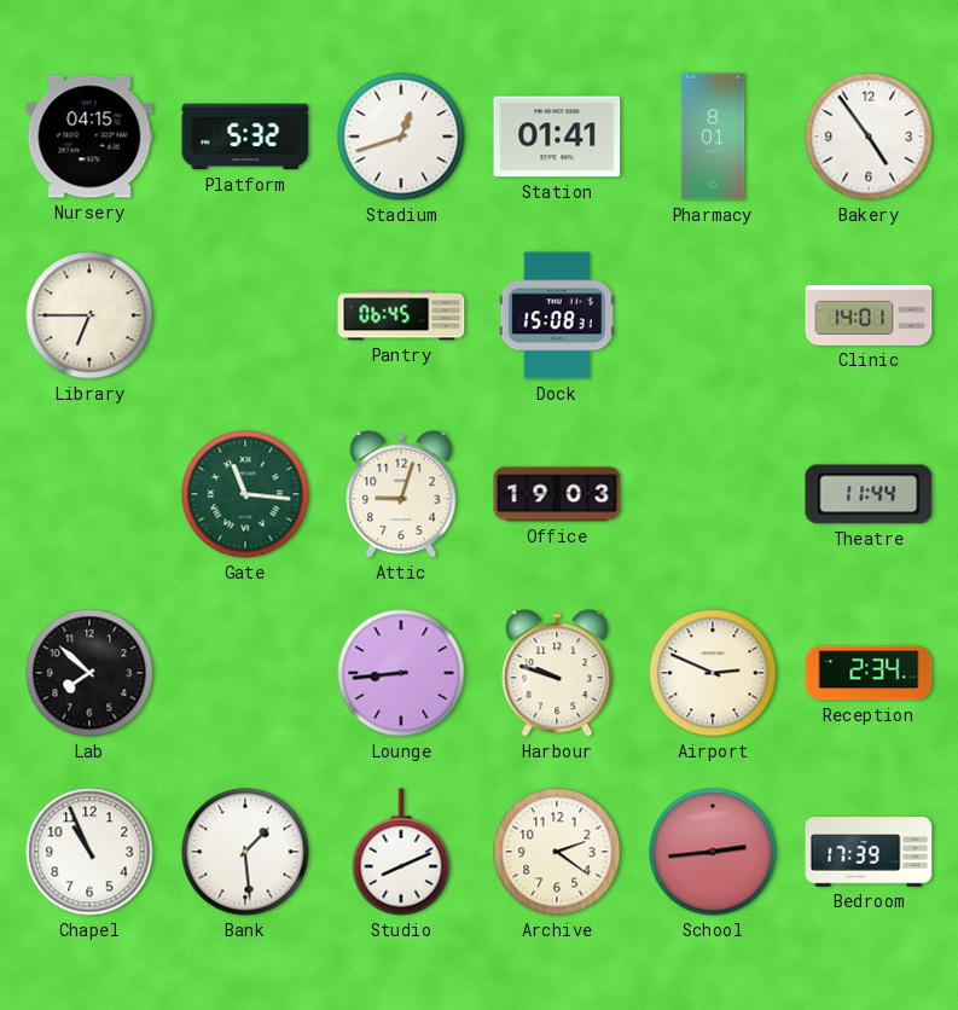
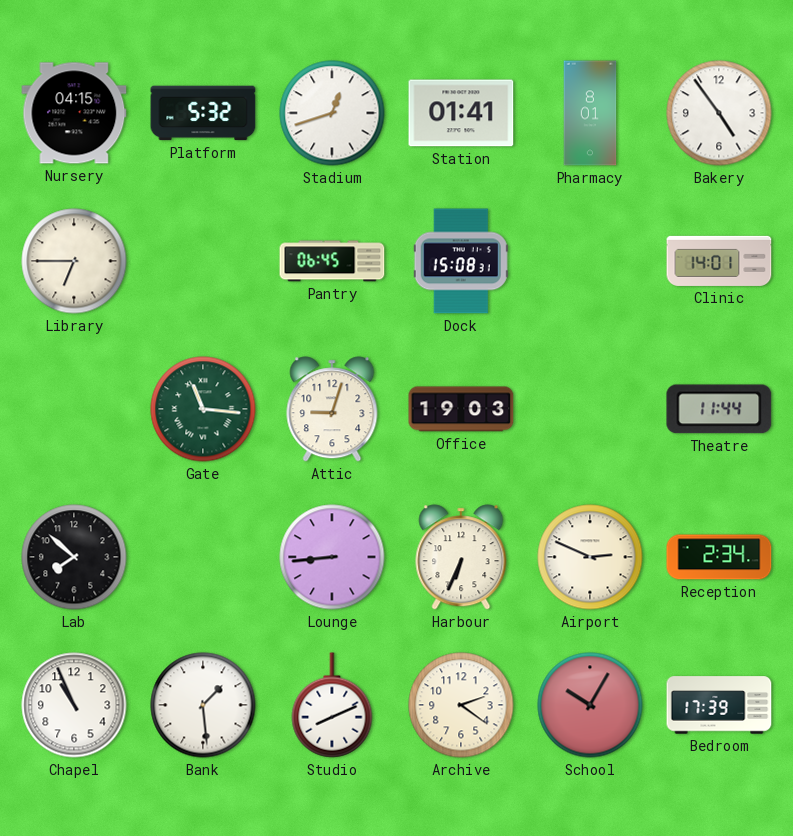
Harbour: 9:48 -> 6:34 (461, 557)
School: 2:44 -> 10:05 (590, 705)
